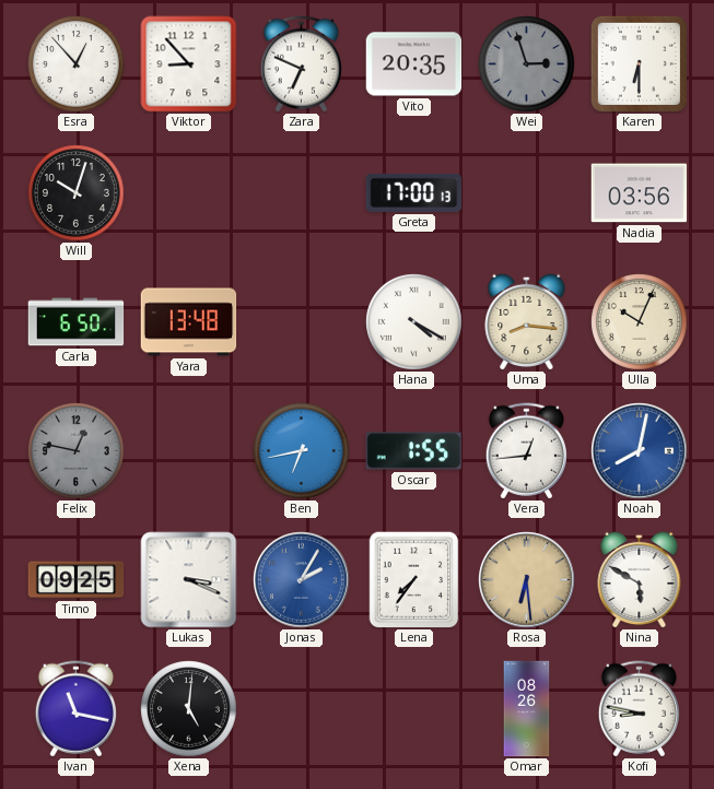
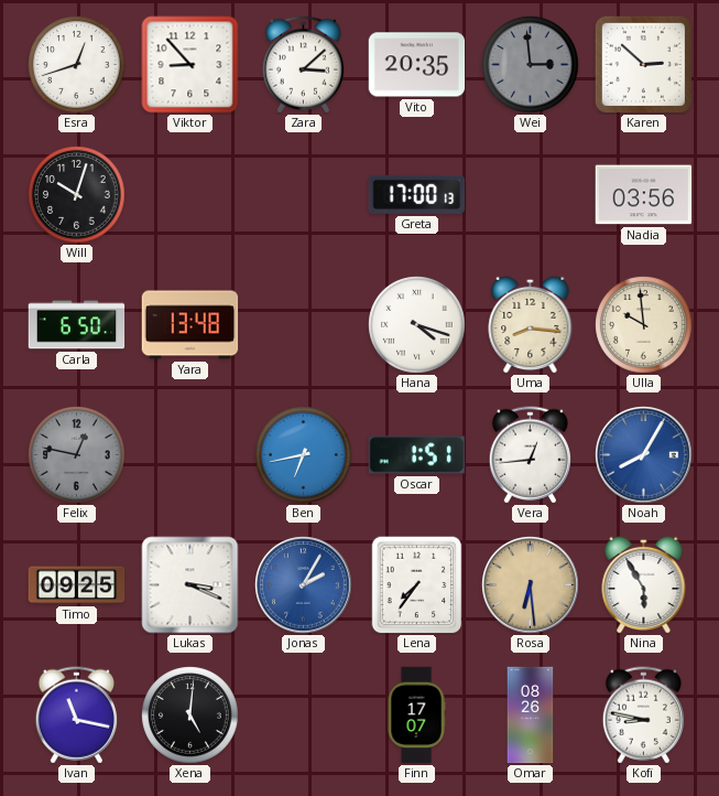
Esra: 12:53 -> 12:42 (77, 65)
Zara: 6:49 -> 3:08 (303, 65)
Wei: 2:57 -> 2:59 (531, 65)
Karen: 6:30 -> 2:52 (643, 64)
Hana: 4:20 -> 4:18 (417, 325)
Ulla: 10:04 -> 9:59 (644, 325)
Oscar: 1:55 -> 1:51 (416, 455)
Noah: 8:02 -> 8:05 (644, 455)
Nina: 5:50 -> 5:55 (644, 584)
Finn: none -> 17:07 (416, 716)
